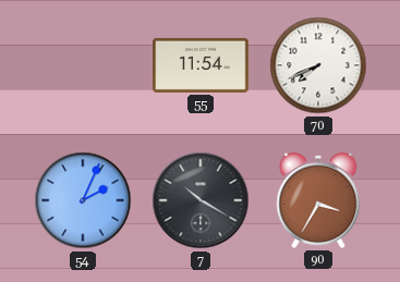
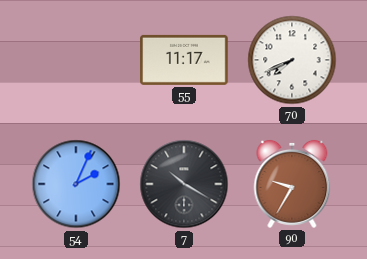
55: 11:54 -> 11:17 (184, 60)
90: 3:35 -> 9:35 (292, 184)
